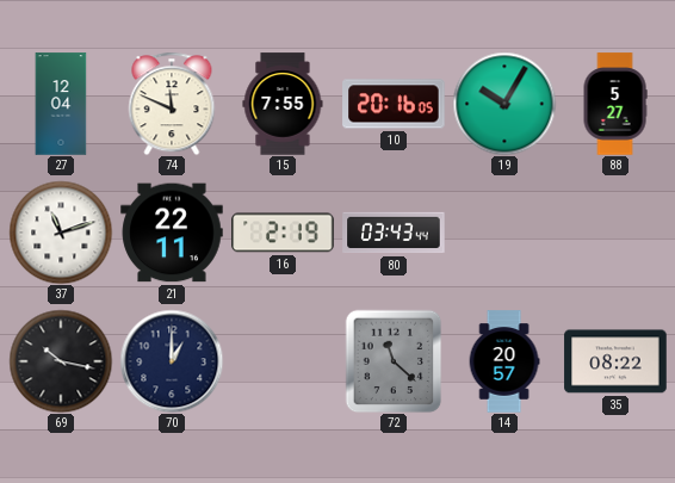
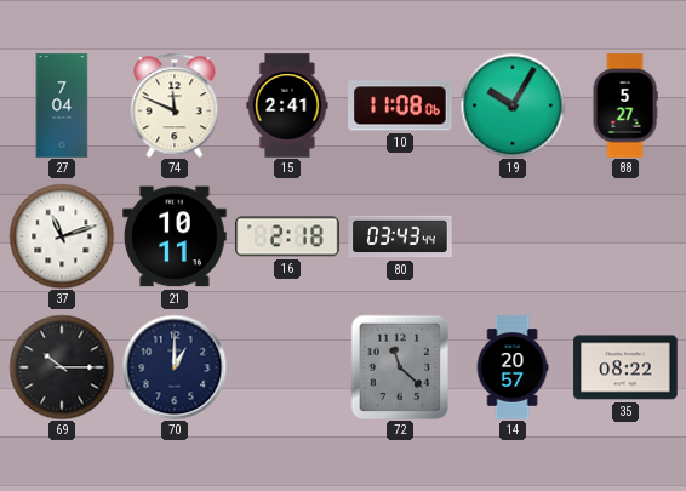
27: 12:04 -> 7:04 (62, 105)
15: 7:55 -> 2:41 (287, 105)
10: 20:16 -> 11:08 (400, 105)
21: 22:11 -> 10:11 (175, 236)
16: 2:19 -> 2:18 (287, 236)
69: 10:17 -> 10:15 (62, 367)
